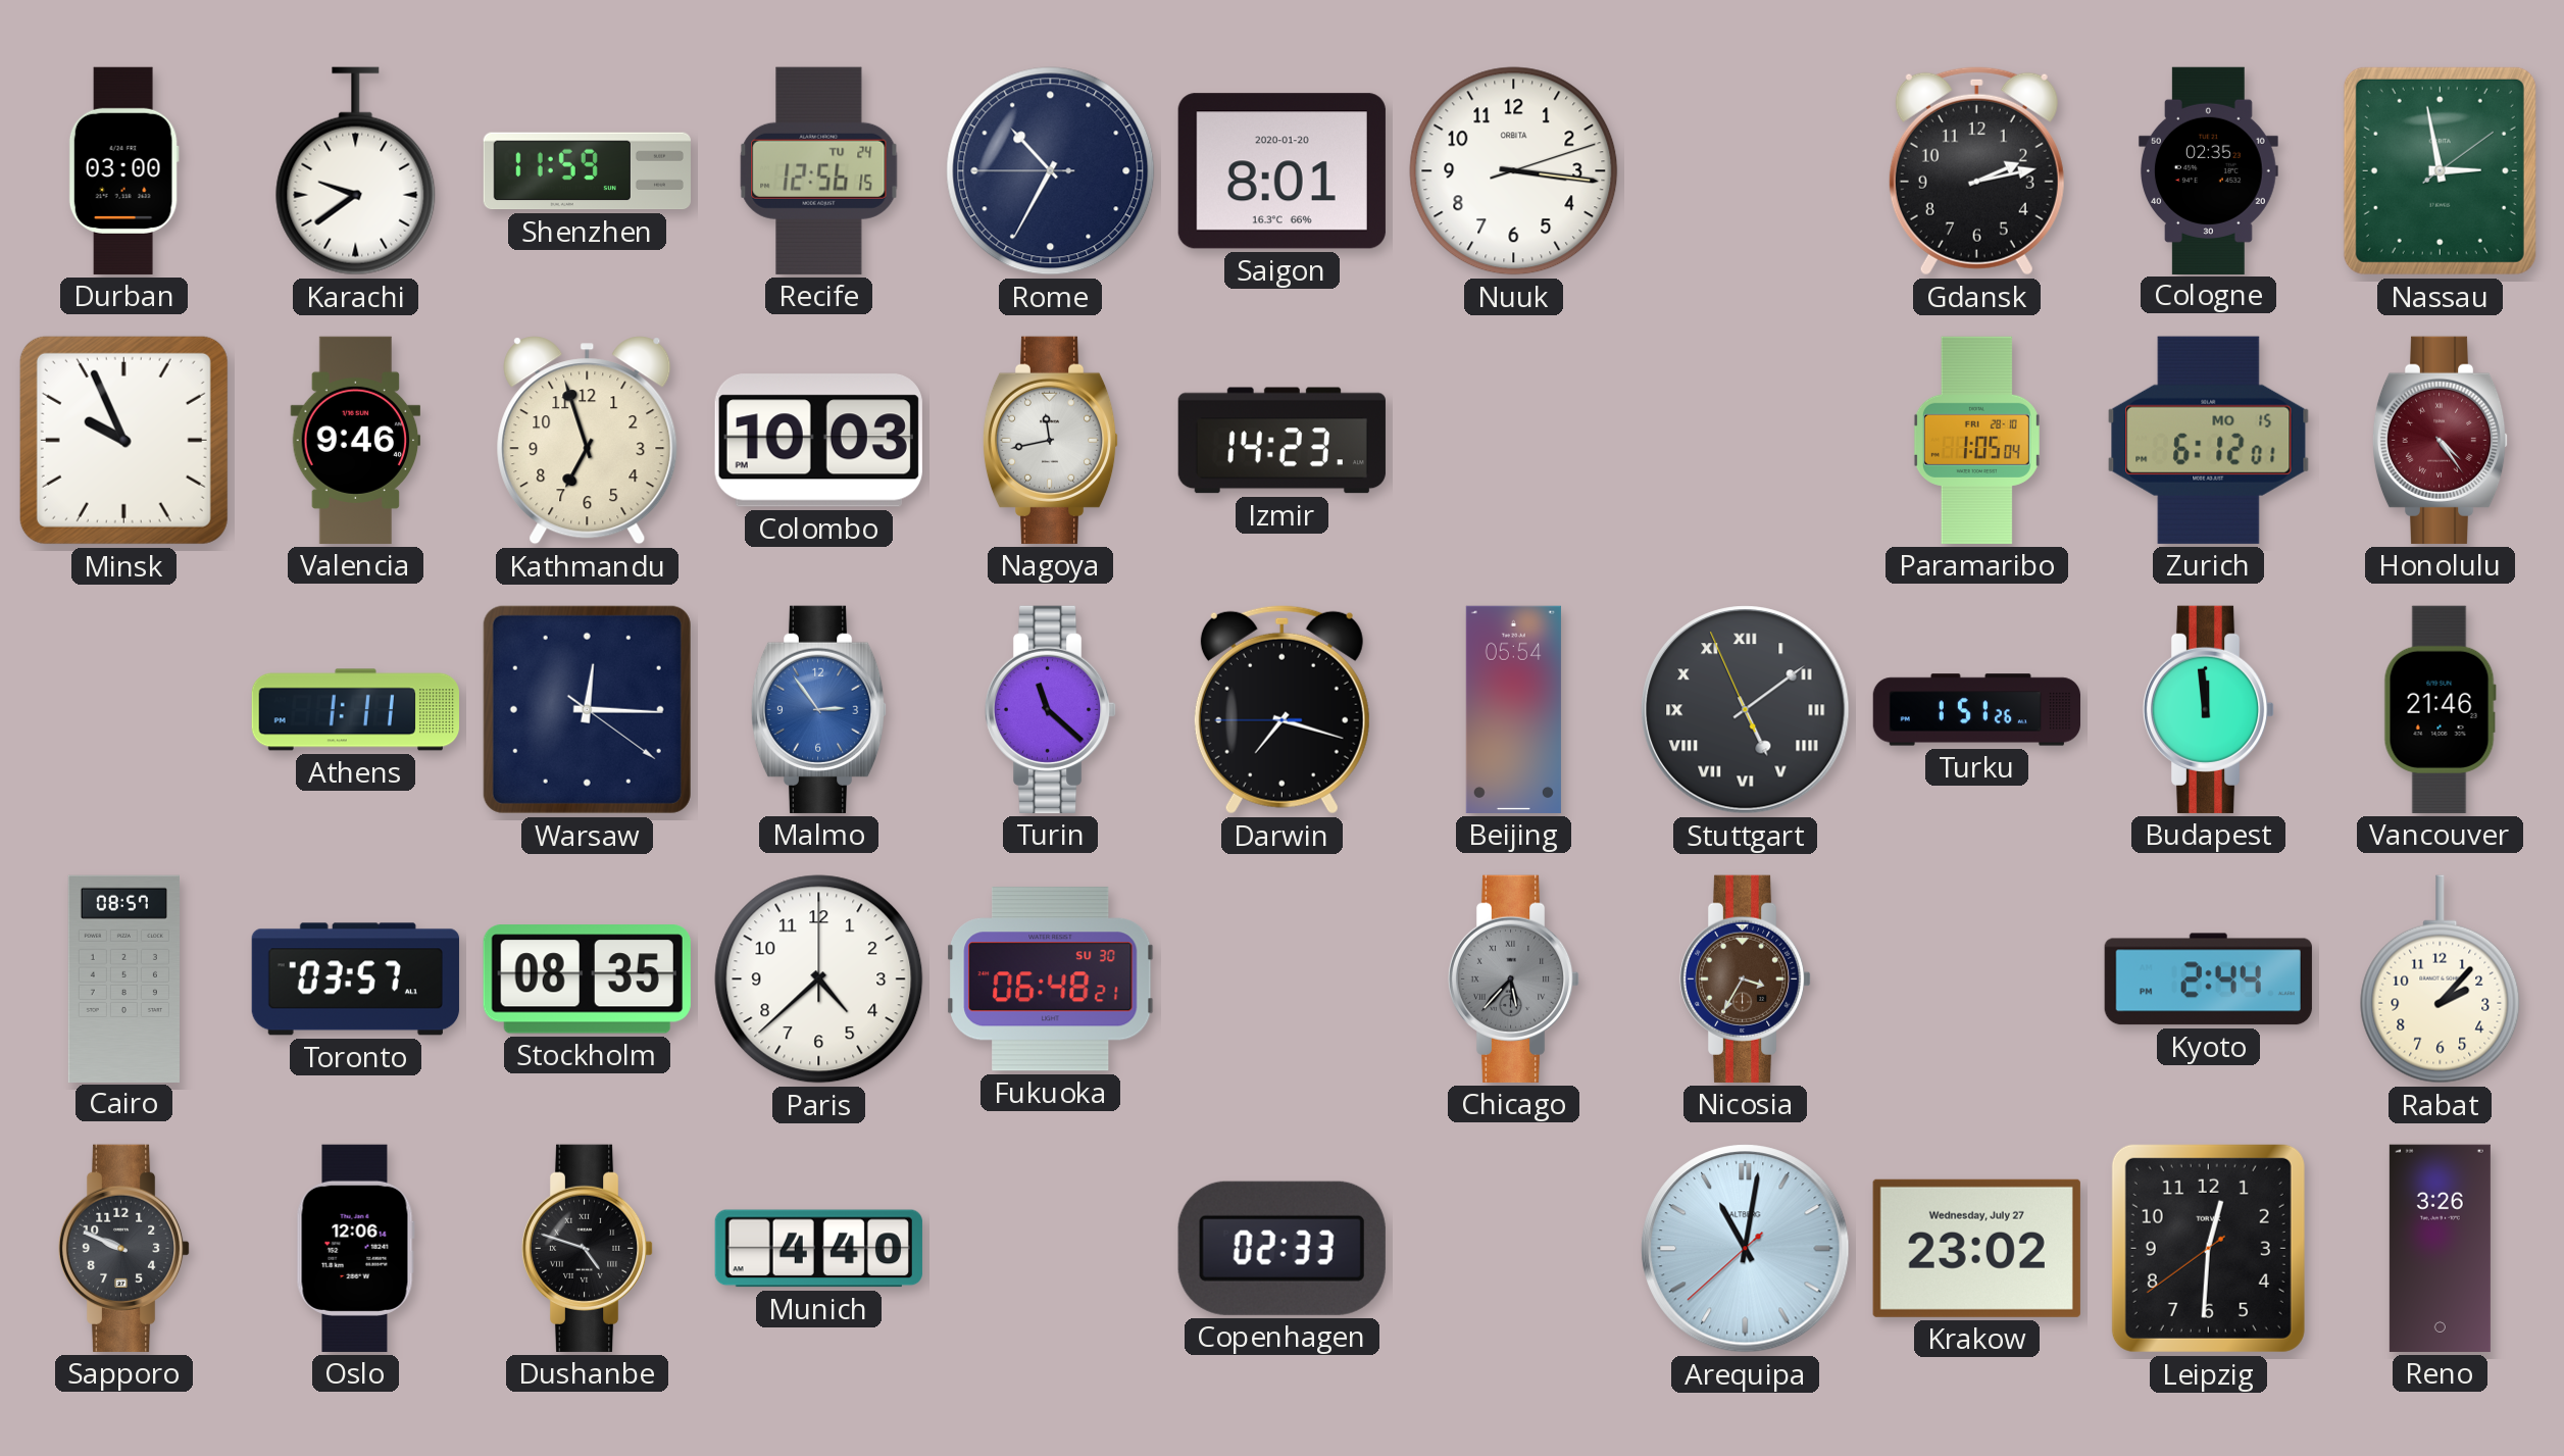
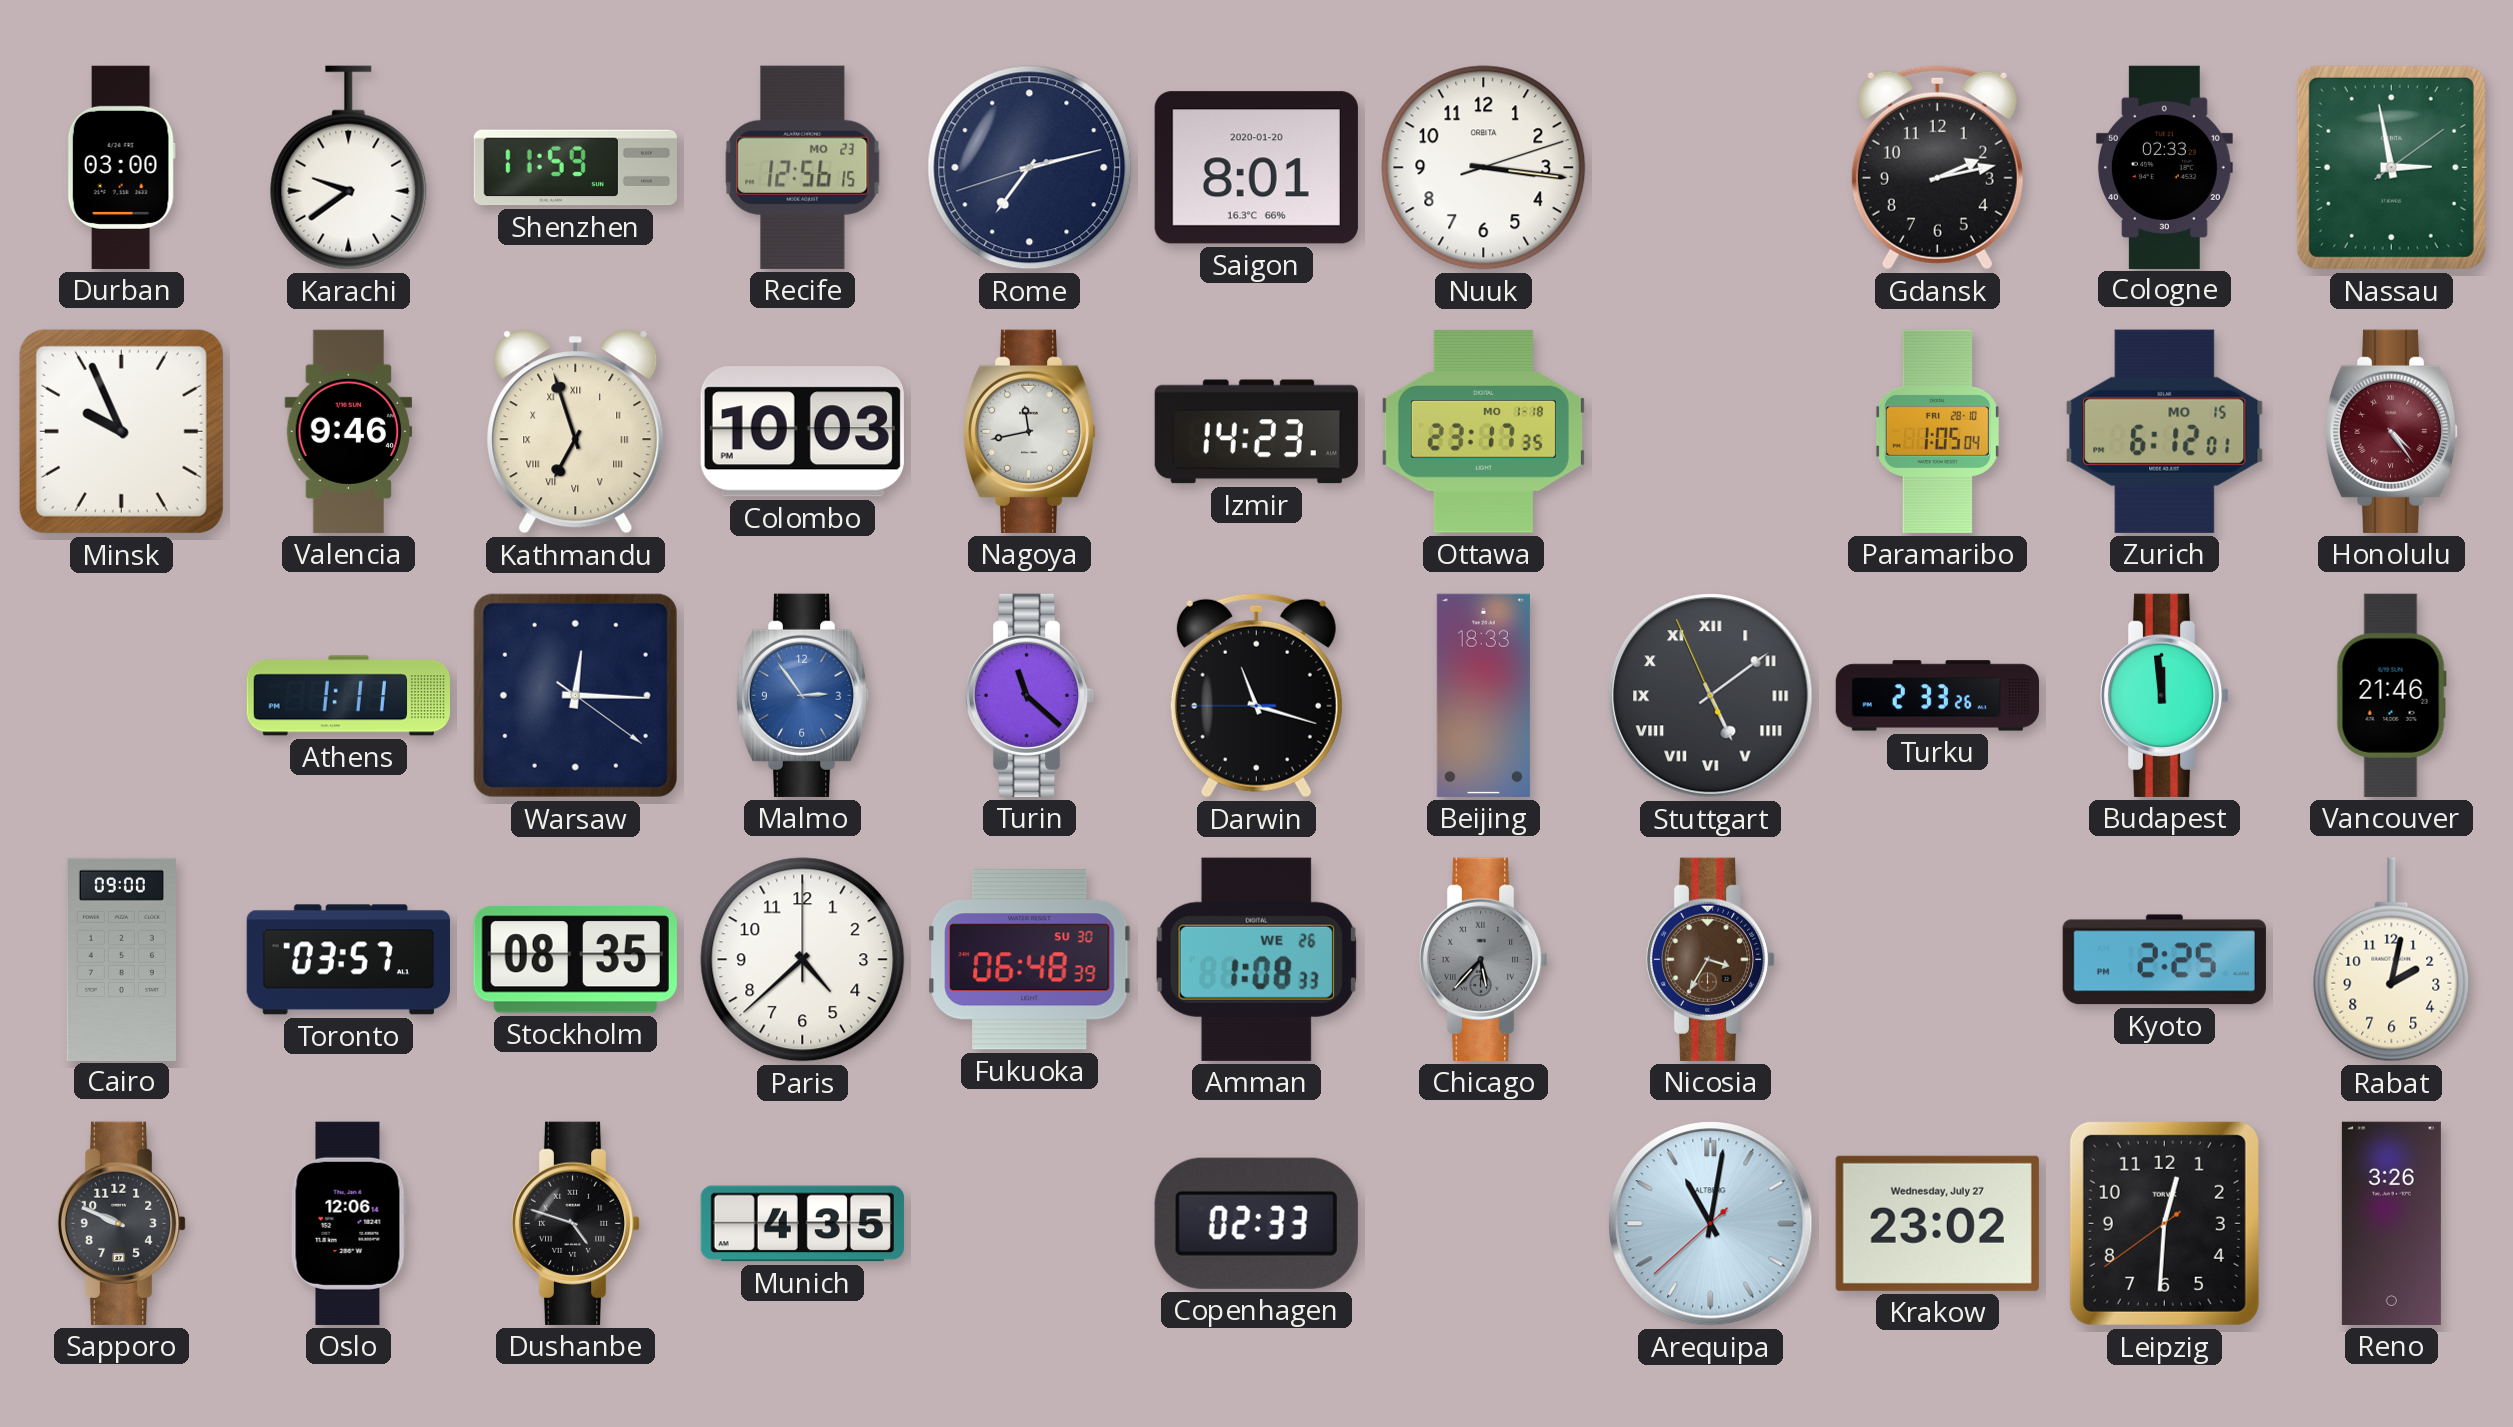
Recife date: TU 24 -> MO 23 (803, 167)
Rome: 10:34 -> 7:12 (1030, 168)
Cologne: 02:35 -> 02:33 (2164, 167)
Kathmandu numerals: Arabic -> Roman (576, 432)
Ottawa: none -> 23:17 (1483, 432)
Darwin: 7:17 -> 11:17 (1256, 695)
Beijing: 05:54 -> 18:33 (1483, 695)
Turku: 1:51 -> 2:33 (1937, 696)
Cairo: 08:57 -> 09:00 (121, 959)
Fukuoka: 06:48:21 -> 06:48:39 (1030, 960)
Amman: none -> 1:08 (1256, 959)
Kyoto: 2:44 -> 2:25 (2164, 960)
Rabat: 2:07 -> 2:02 (2392, 960)
Munich: 4:40 -> 4:35 (802, 1224)
